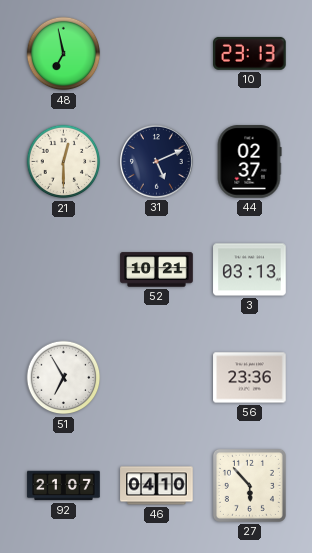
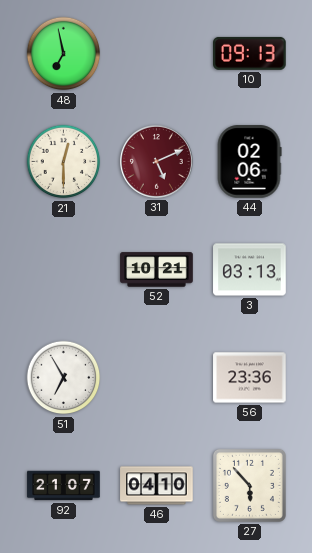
10: 23:13 -> 09:13 (250, 53)
31 dial: navy -> burgundy (156, 161)
44: 02:37 -> 02:06 (249, 162)
